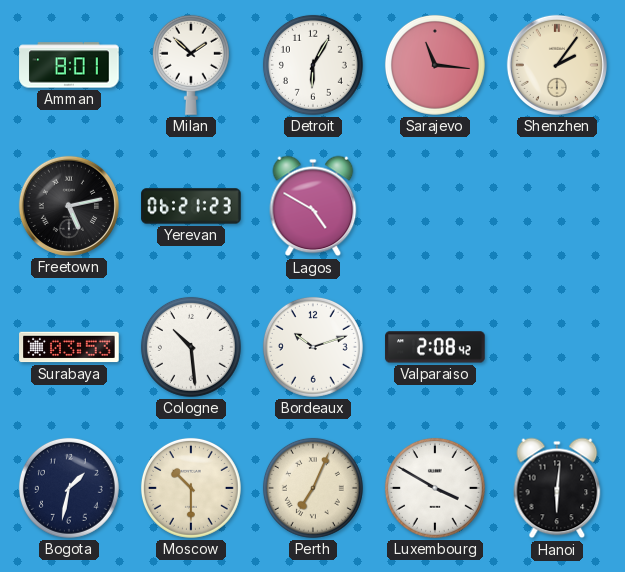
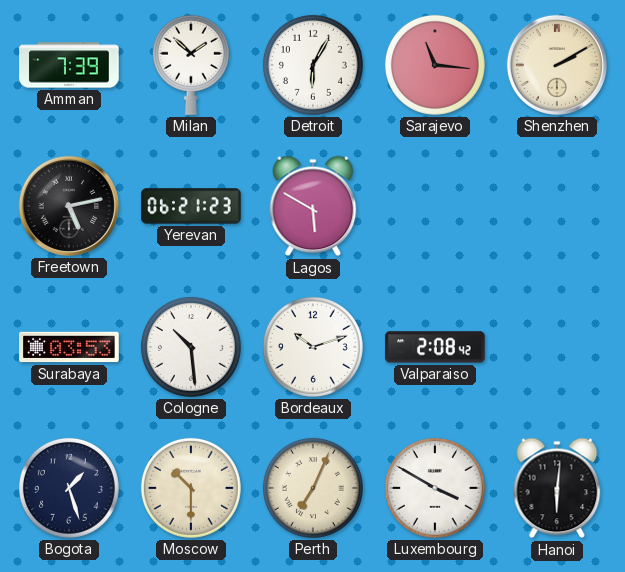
Amman: 8:01 -> 7:39 (69, 65)
Shenzhen: 2:06 -> 2:10 (557, 65)
Lagos: 4:50 -> 5:50 (313, 206)
Bogota: 1:32 -> 1:27 (69, 488)
